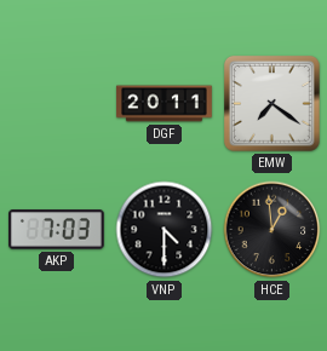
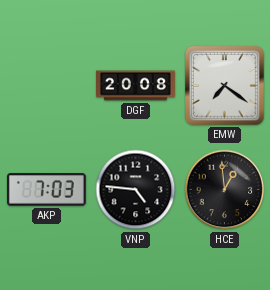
DGF: 20:11 -> 20:08 (136, 86)
VNP: 4:30 -> 4:46 (136, 190)
